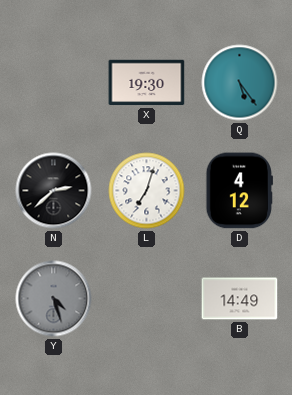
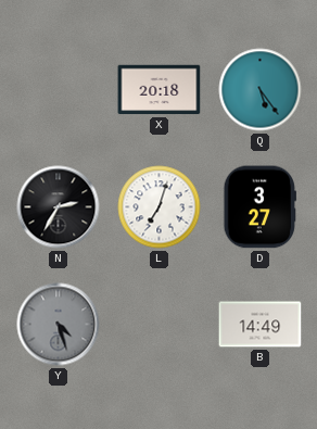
X: 19:30 -> 20:18 (160, 90)
N: 2:38 -> 2:35 (59, 207)
D: 4:12 -> 3:27 (259, 207)
